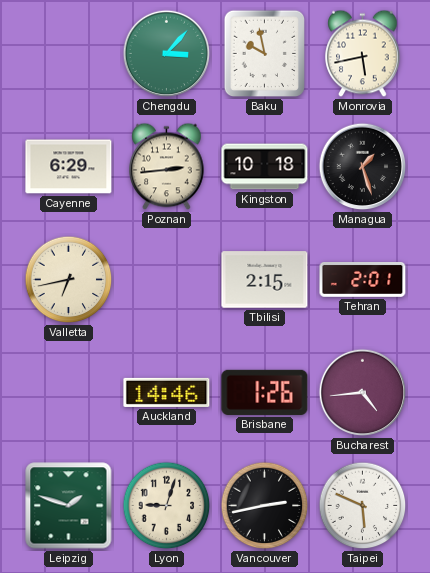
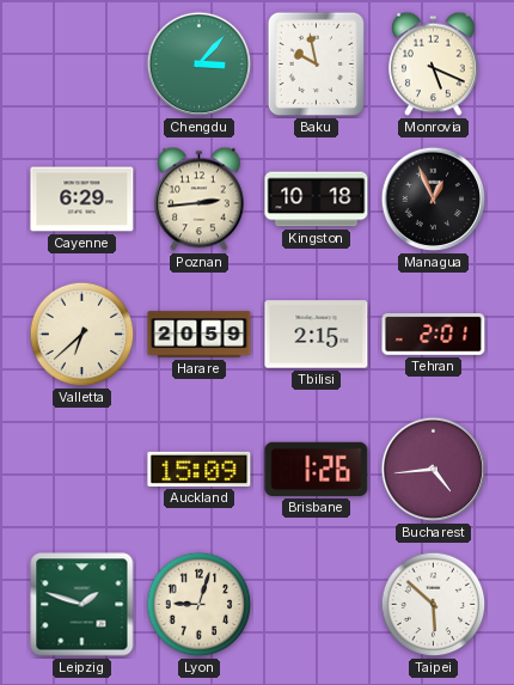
Monrovia: 5:43 -> 5:19 (434, 65)
Managua: 1:27 -> 12:56 (434, 200)
Valletta: 6:43 -> 6:38 (82, 335)
Harare: none -> 20:59 (200, 335)
Auckland: 14:46 -> 15:09 (200, 469)
Vancouver: 2:43 -> none (265, 506)
Taipei: 5:49 -> 5:52 (434, 605)
